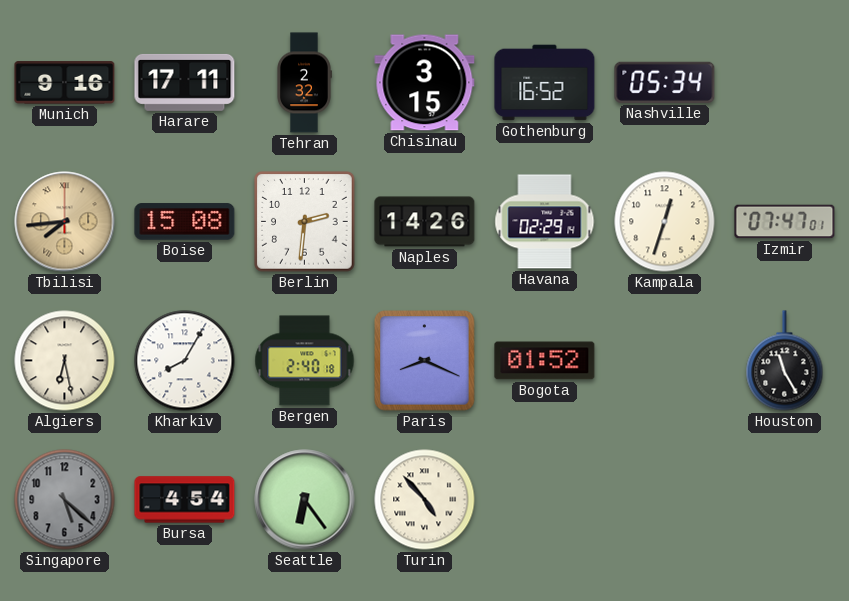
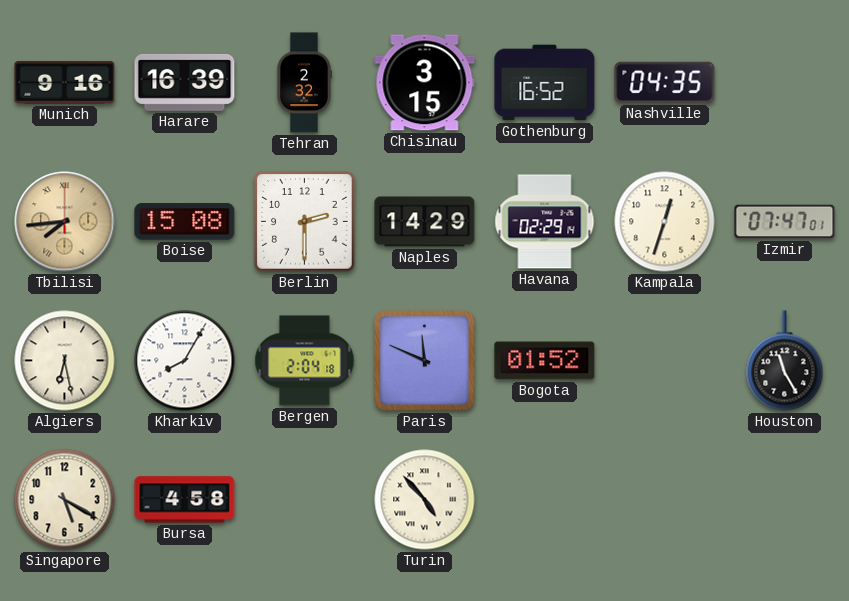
Harare: 17:11 -> 16:39 (185, 82)
Nashville: 05:34 -> 04:35 (665, 82)
Berlin: 2:31 -> 2:30 (305, 222)
Naples: 14:26 -> 14:29 (425, 222)
Bergen: 2:40 -> 2:04 (305, 361)
Paris: 8:19 -> 11:49 (425, 361)
Singapore: 5:22 -> 5:20 (65, 500)
Singapore dial: grey -> cream (65, 500)
Bursa: 4:54 -> 4:58 (185, 500)
Seattle: 6:24 -> none (305, 500)
